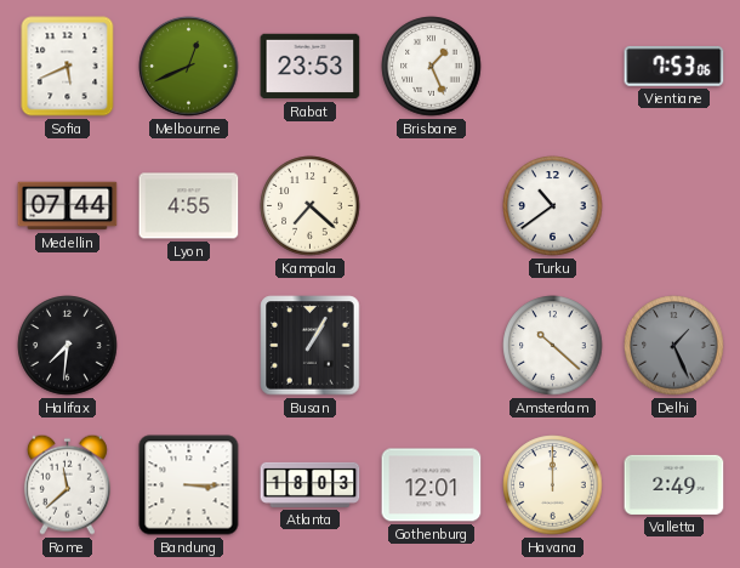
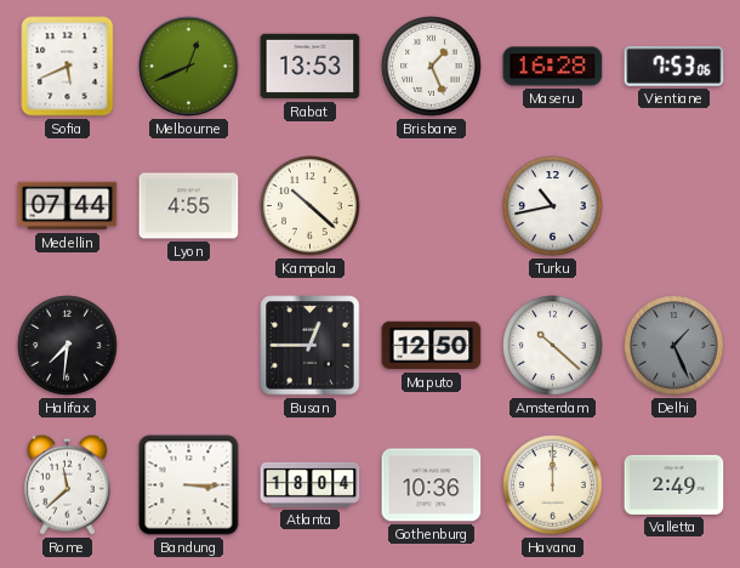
Rabat: 23:53 -> 13:53 (311, 67)
Maseru: none -> 16:28 (553, 67)
Kampala: 7:22 -> 10:22 (311, 206)
Turku: 10:39 -> 10:43 (553, 206)
Busan: 1:05 -> 12:45 (311, 346)
Maputo: none -> 12:50 (432, 346)
Atlanta: 18:03 -> 18:04 (311, 484)
Gothenburg: 12:01 -> 10:36 (432, 485)
